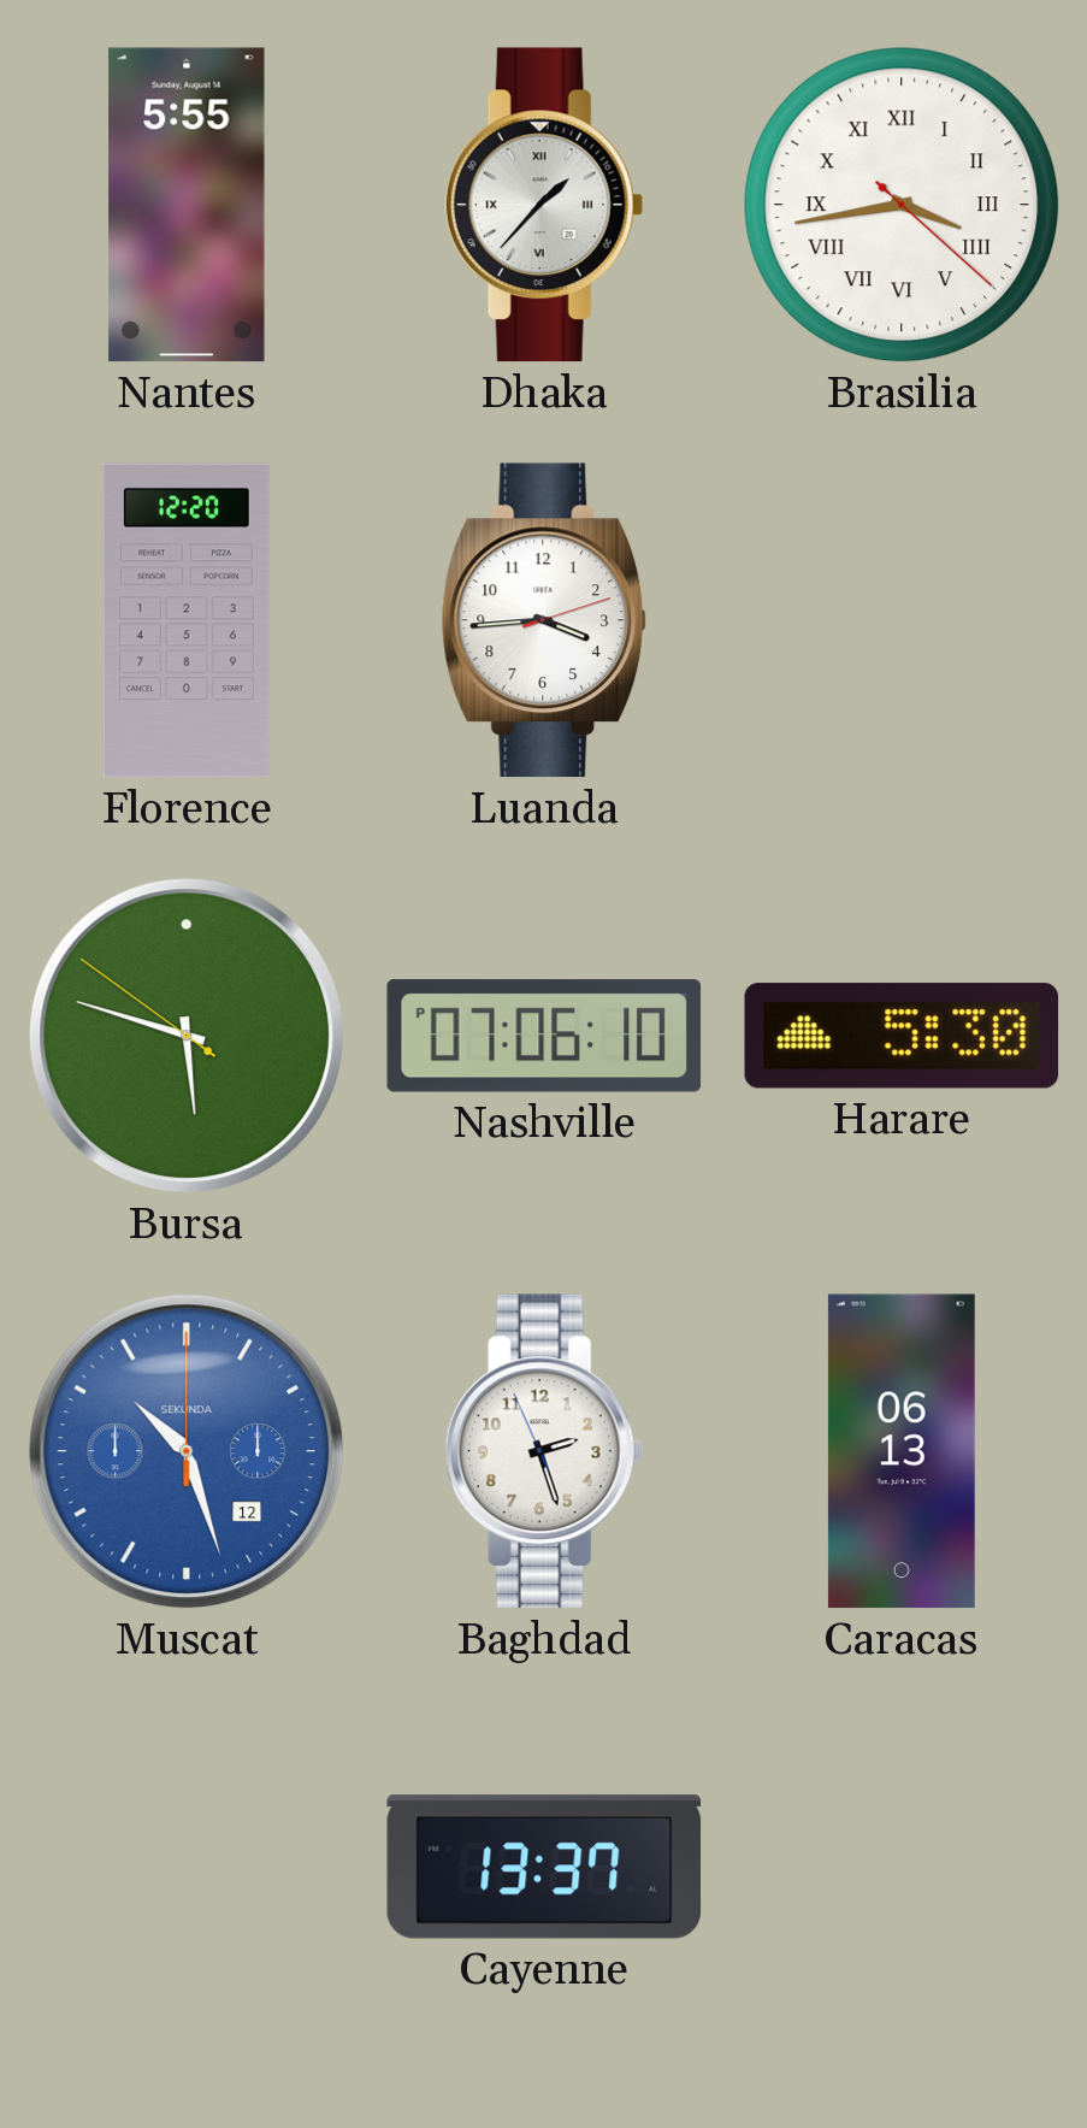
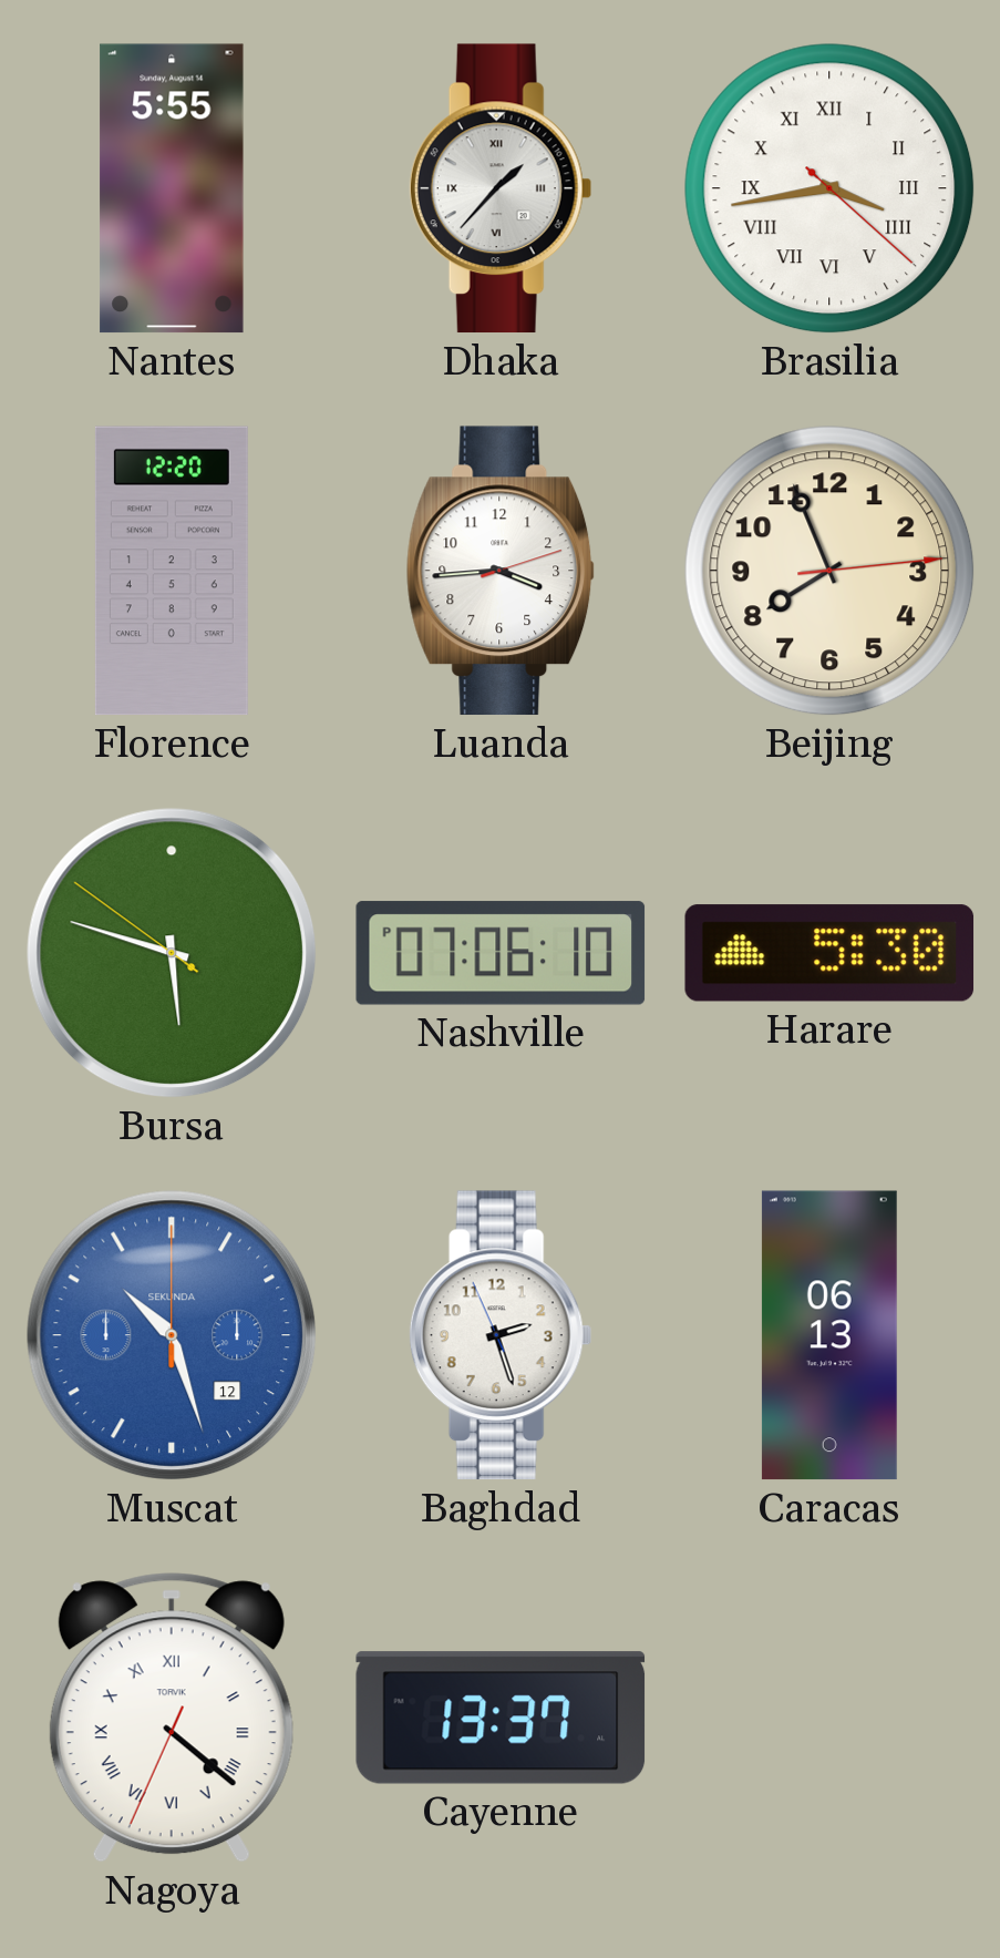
Beijing: none -> 7:56 (829, 571)
Nagoya: none -> 4:21 (172, 1718)
